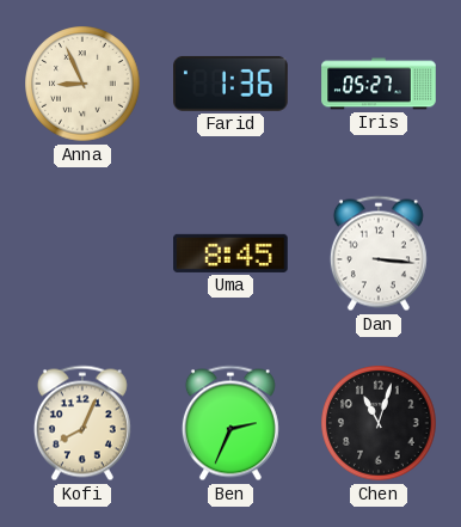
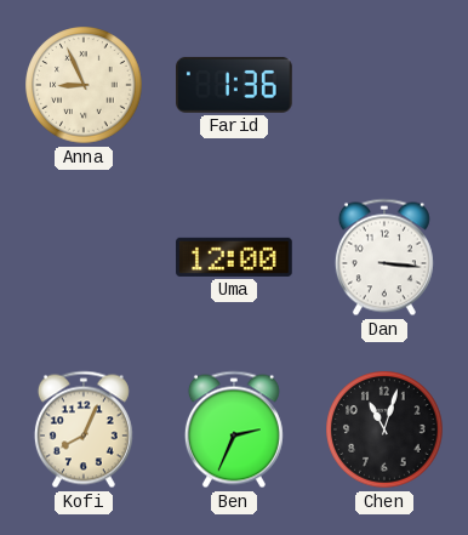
Iris: 05:27 -> none (379, 84)
Uma: 8:45 -> 12:00 (234, 257)
